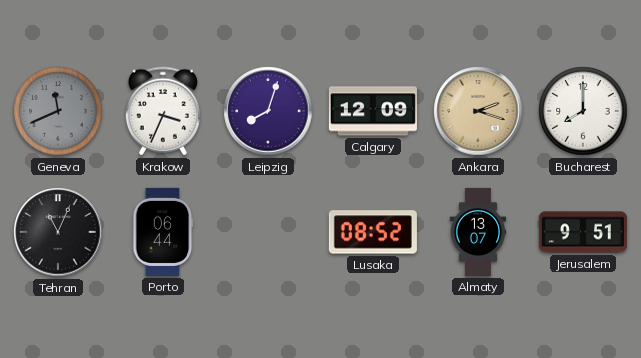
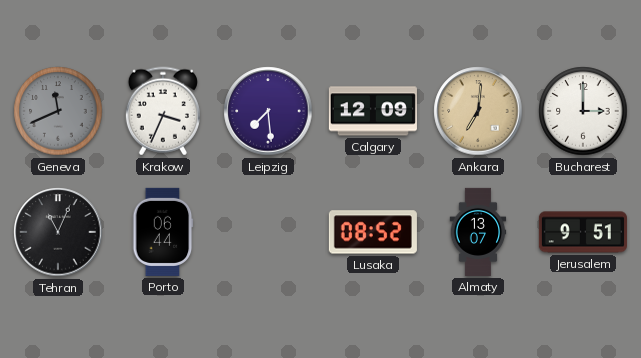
Leipzig: 8:03 -> 7:29 (268, 111)
Ankara: 2:18 -> 7:01 (478, 111)
Bucharest: 8:00 -> 3:00 (583, 111)
